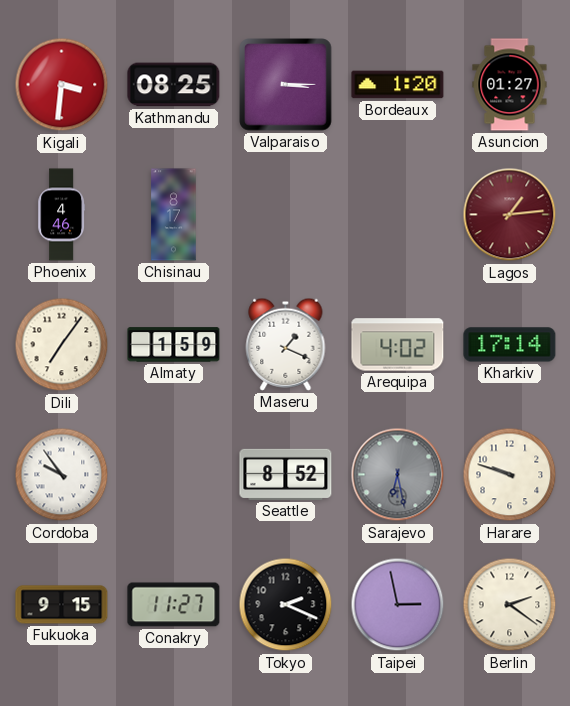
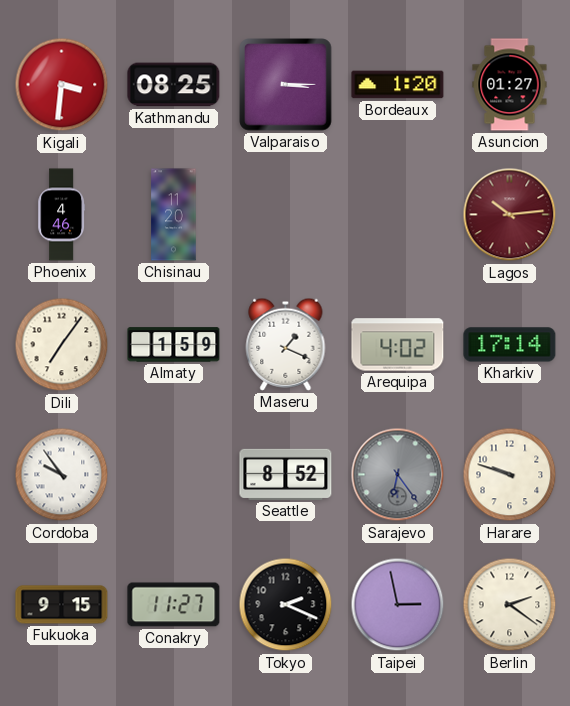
Chisinau: 8:17 -> 11:20 (174, 215)
Lagos: 1:14 -> 10:14 (510, 215)
Sarajevo: 6:28 -> 6:24 (398, 475)
